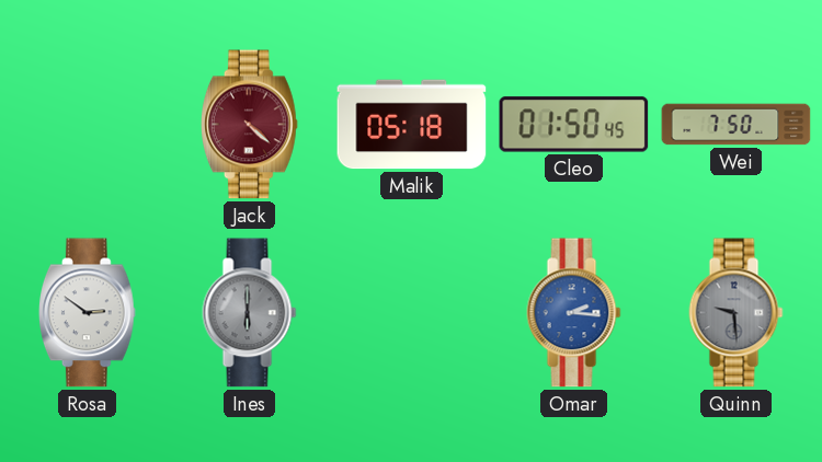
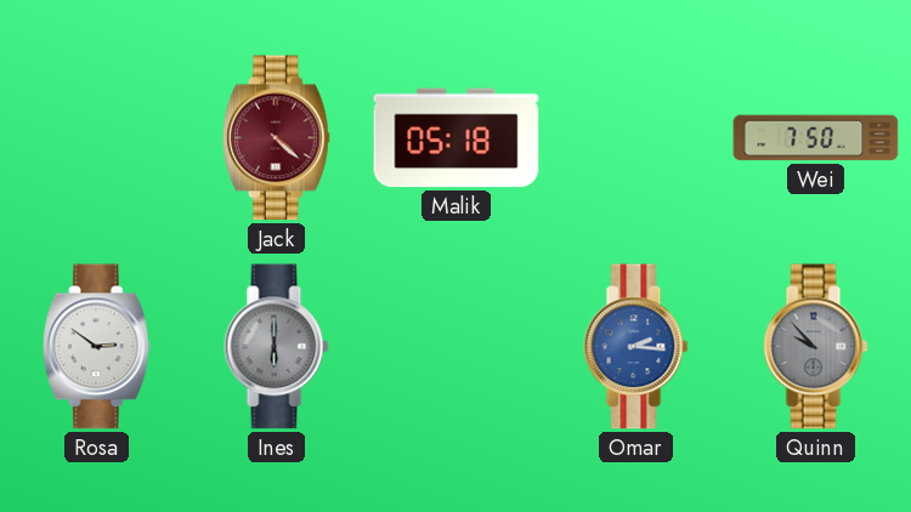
Cleo: 01:50 -> none (574, 125)
Quinn: 9:29 -> 9:53 (816, 347)
